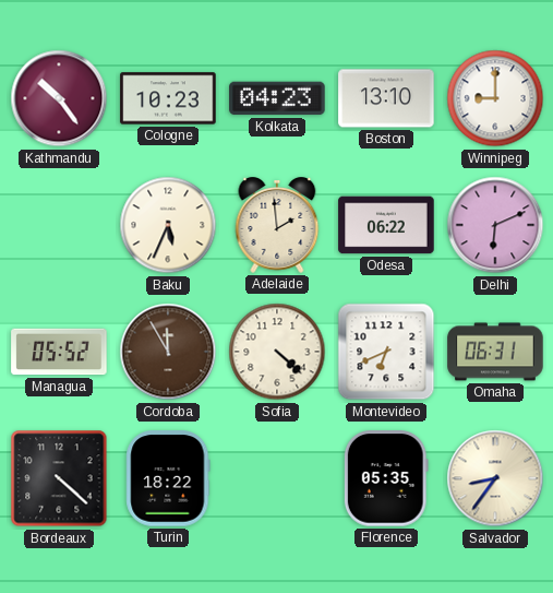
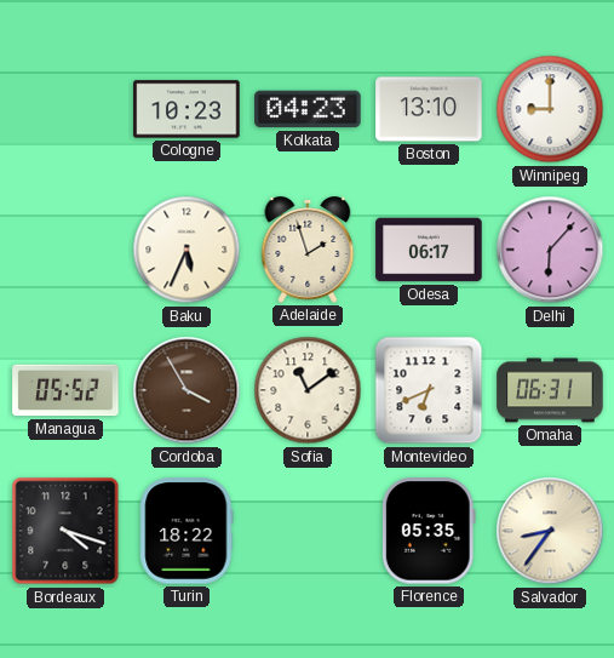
Kathmandu: 10:24 -> none (59, 98)
Adelaide: 1:59 -> 1:57 (308, 251)
Odesa: 06:22 -> 06:17 (429, 250)
Delhi: 6:11 -> 6:07 (550, 250)
Cordoba: 11:55 -> 3:55 (187, 390)
Sofia: 4:22 -> 11:09 (308, 390)
Bordeaux: 4:22 -> 4:18 (65, 531)
